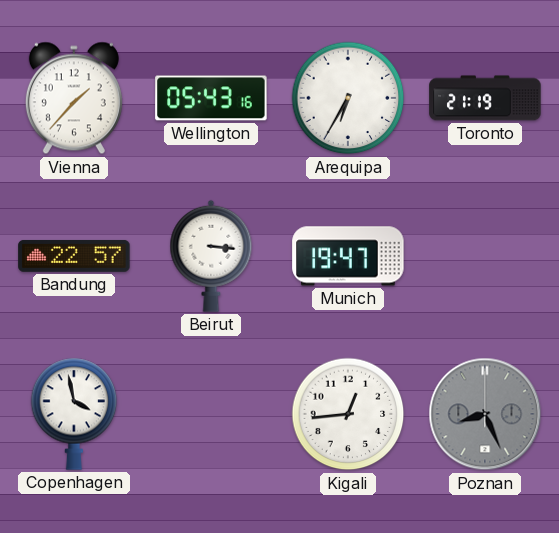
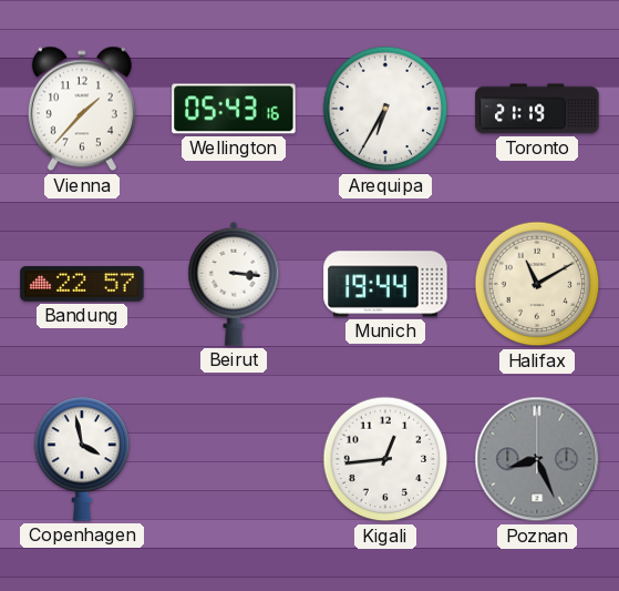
Munich: 19:47 -> 19:44 (385, 284)
Halifax: none -> 11:10 (537, 284)
